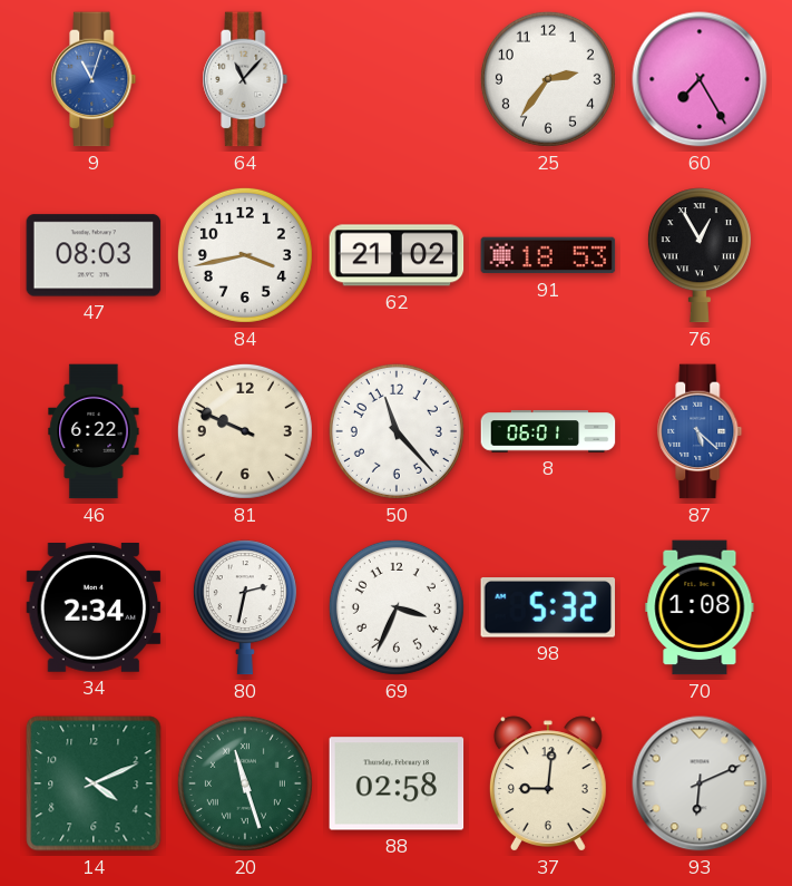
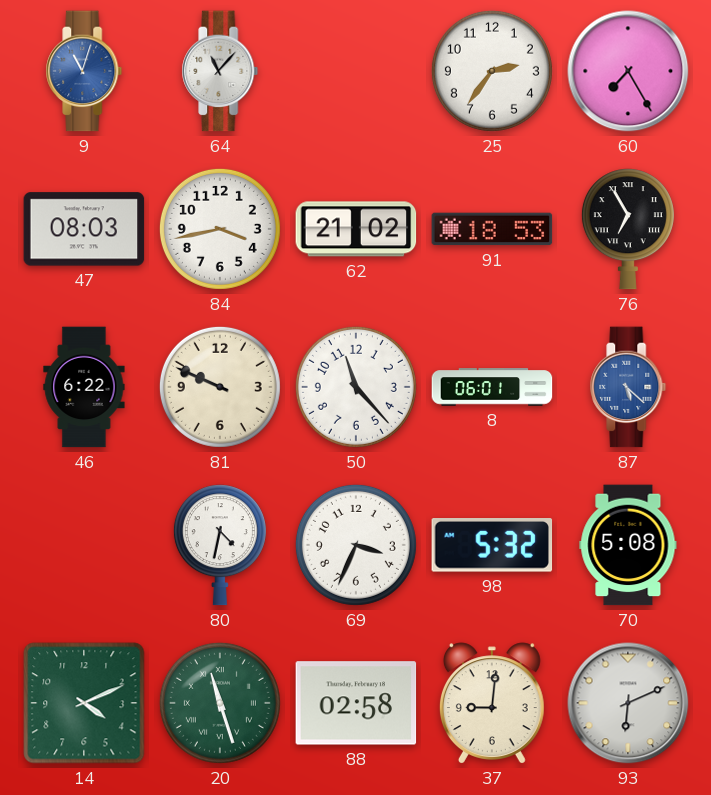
76: 12:55 -> 6:55 (628, 229)
34: 2:34 -> none (94, 608)
80: 2:32 -> 4:32 (220, 545)
70: 1:08 -> 5:08 (628, 545)
